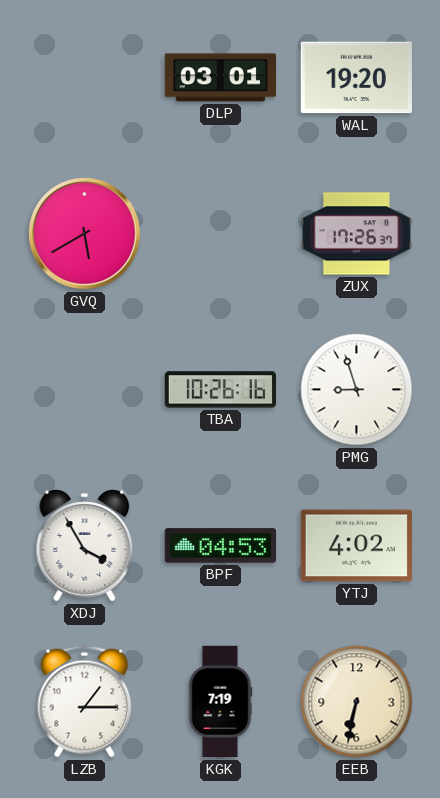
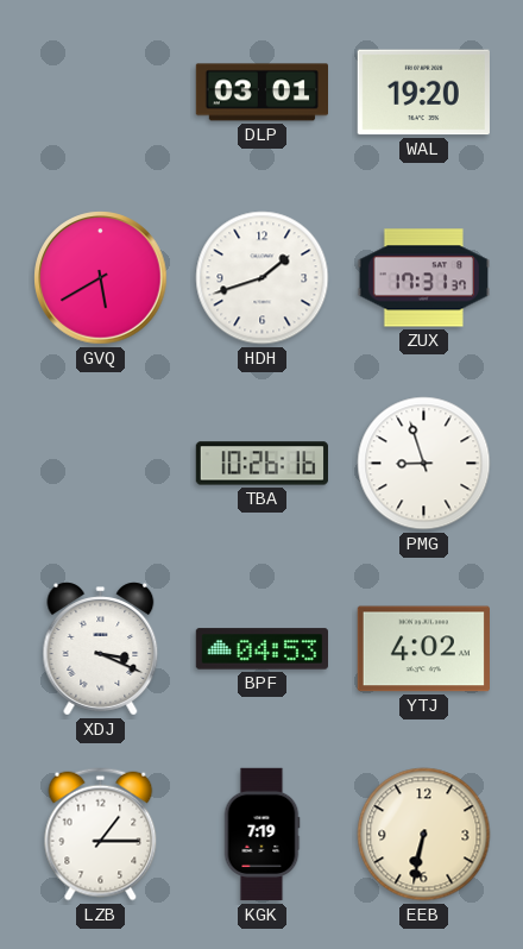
HDH: none -> 1:42 (263, 278)
ZUX: 17:26 -> 17:31 (423, 278)
XDJ: 3:55 -> 3:19 (101, 649)
